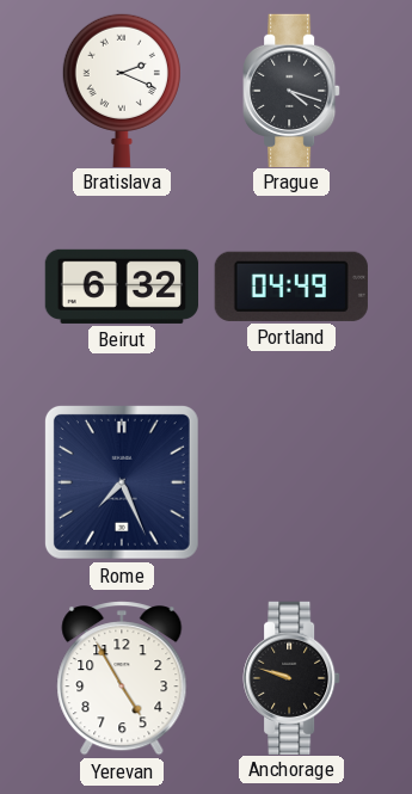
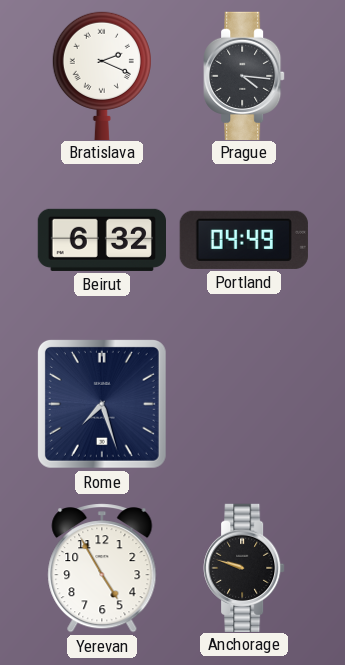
Prague: 4:18 -> 4:16 (244, 75)
Rome: 7:26 -> 7:27 (102, 404)
